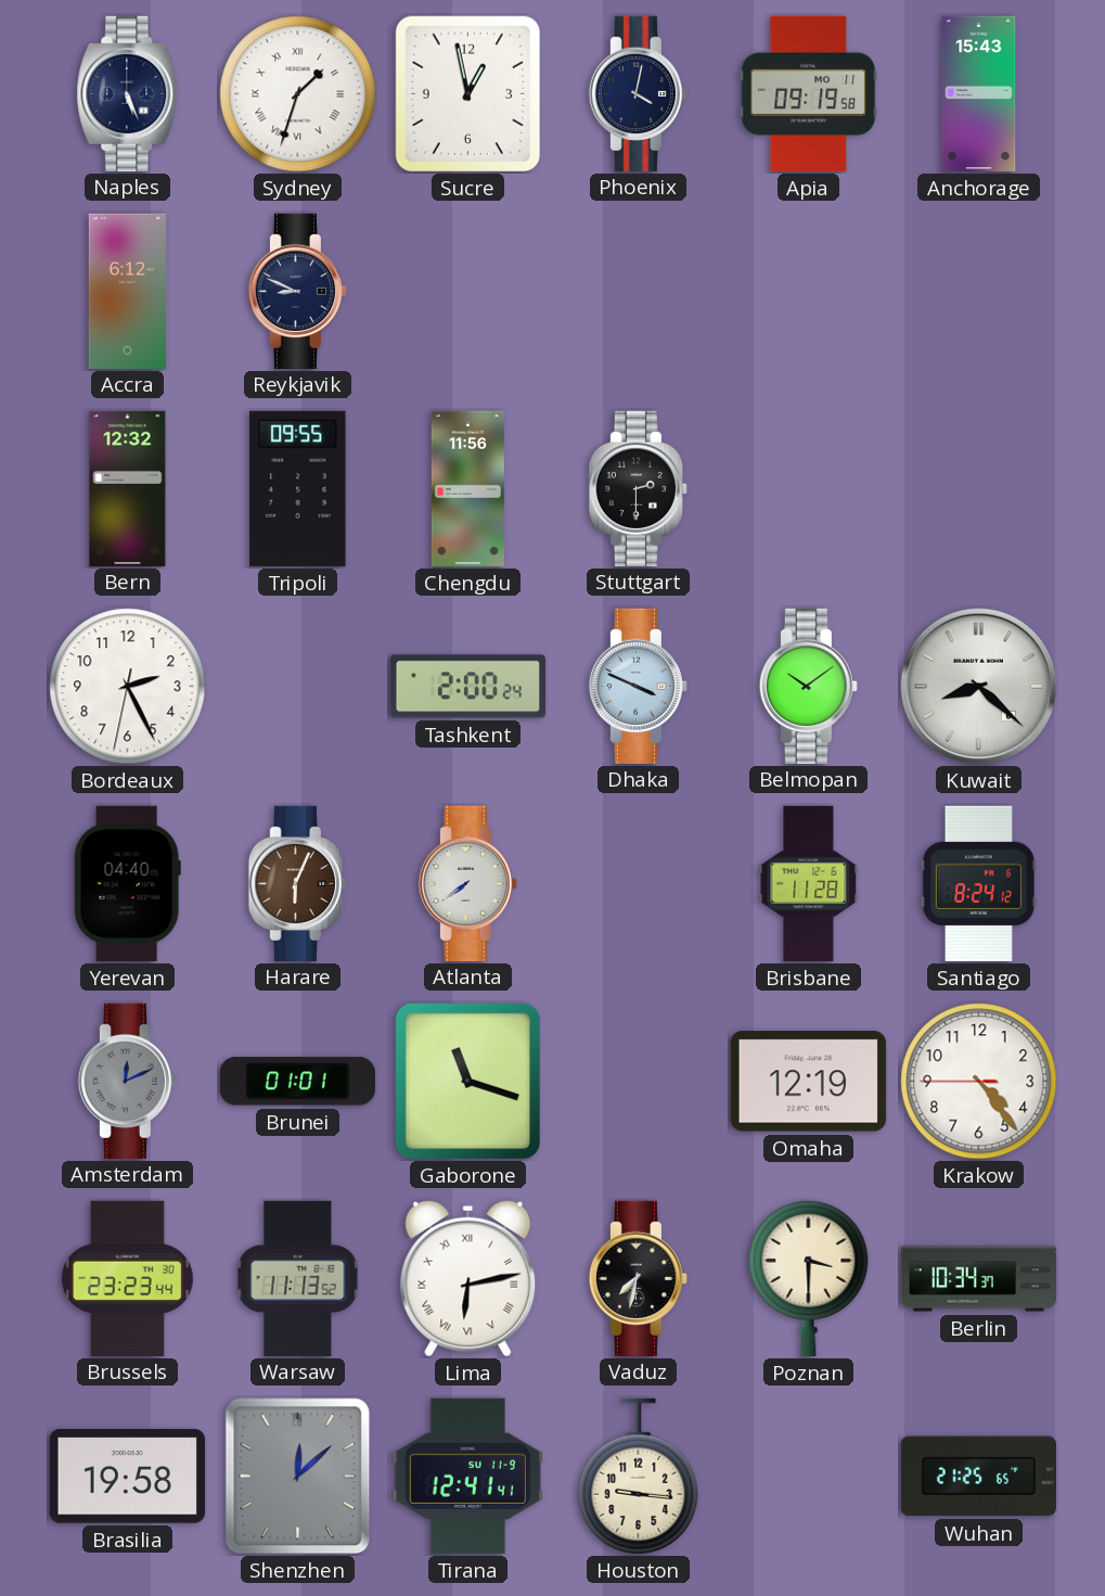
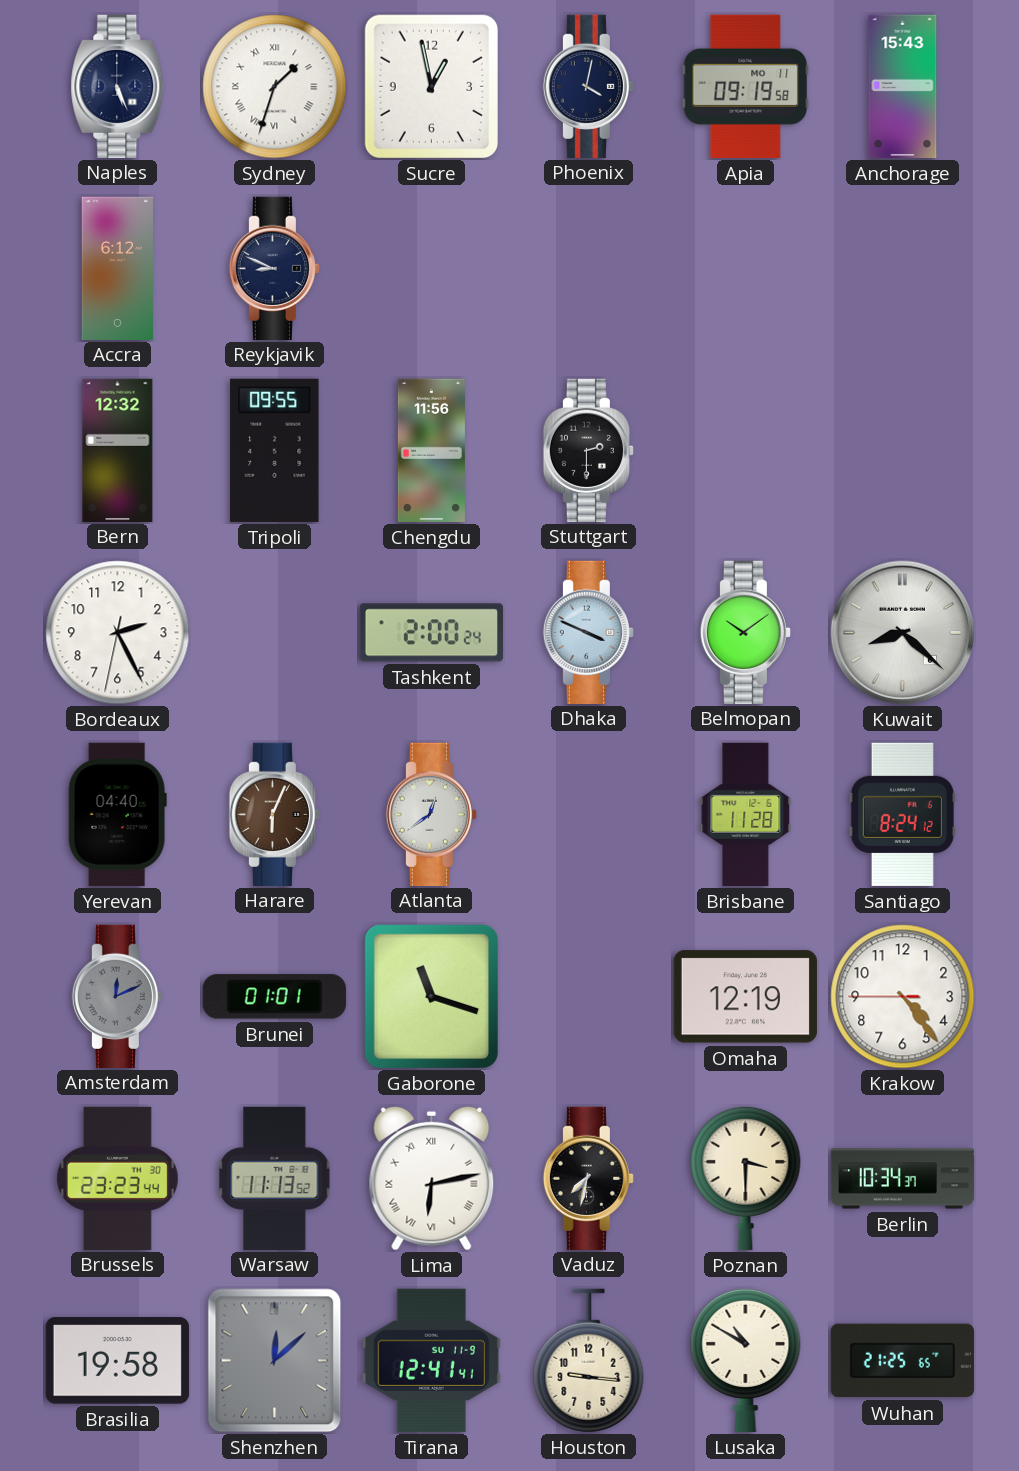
Atlanta: 7:39 -> 12:39 (431, 814)
Lusaka: none -> 10:50 (746, 1360)
